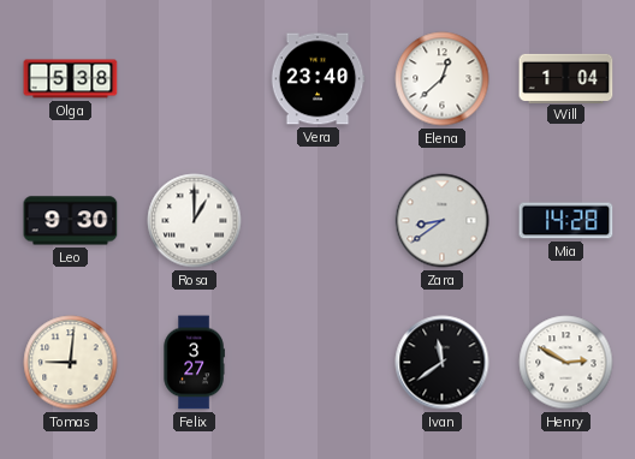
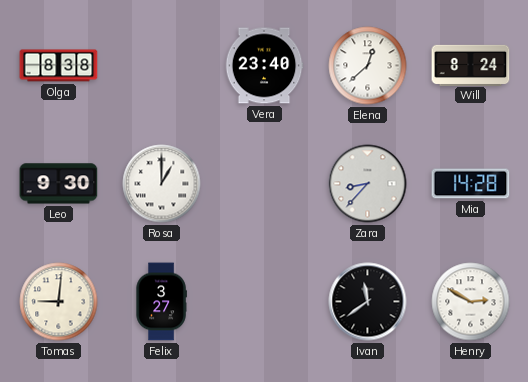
Olga: 5:38 -> 8:38 (59, 66)
Will: 1:04 -> 8:24 (471, 65)
Zara: 8:39 -> 8:37 (368, 184)
